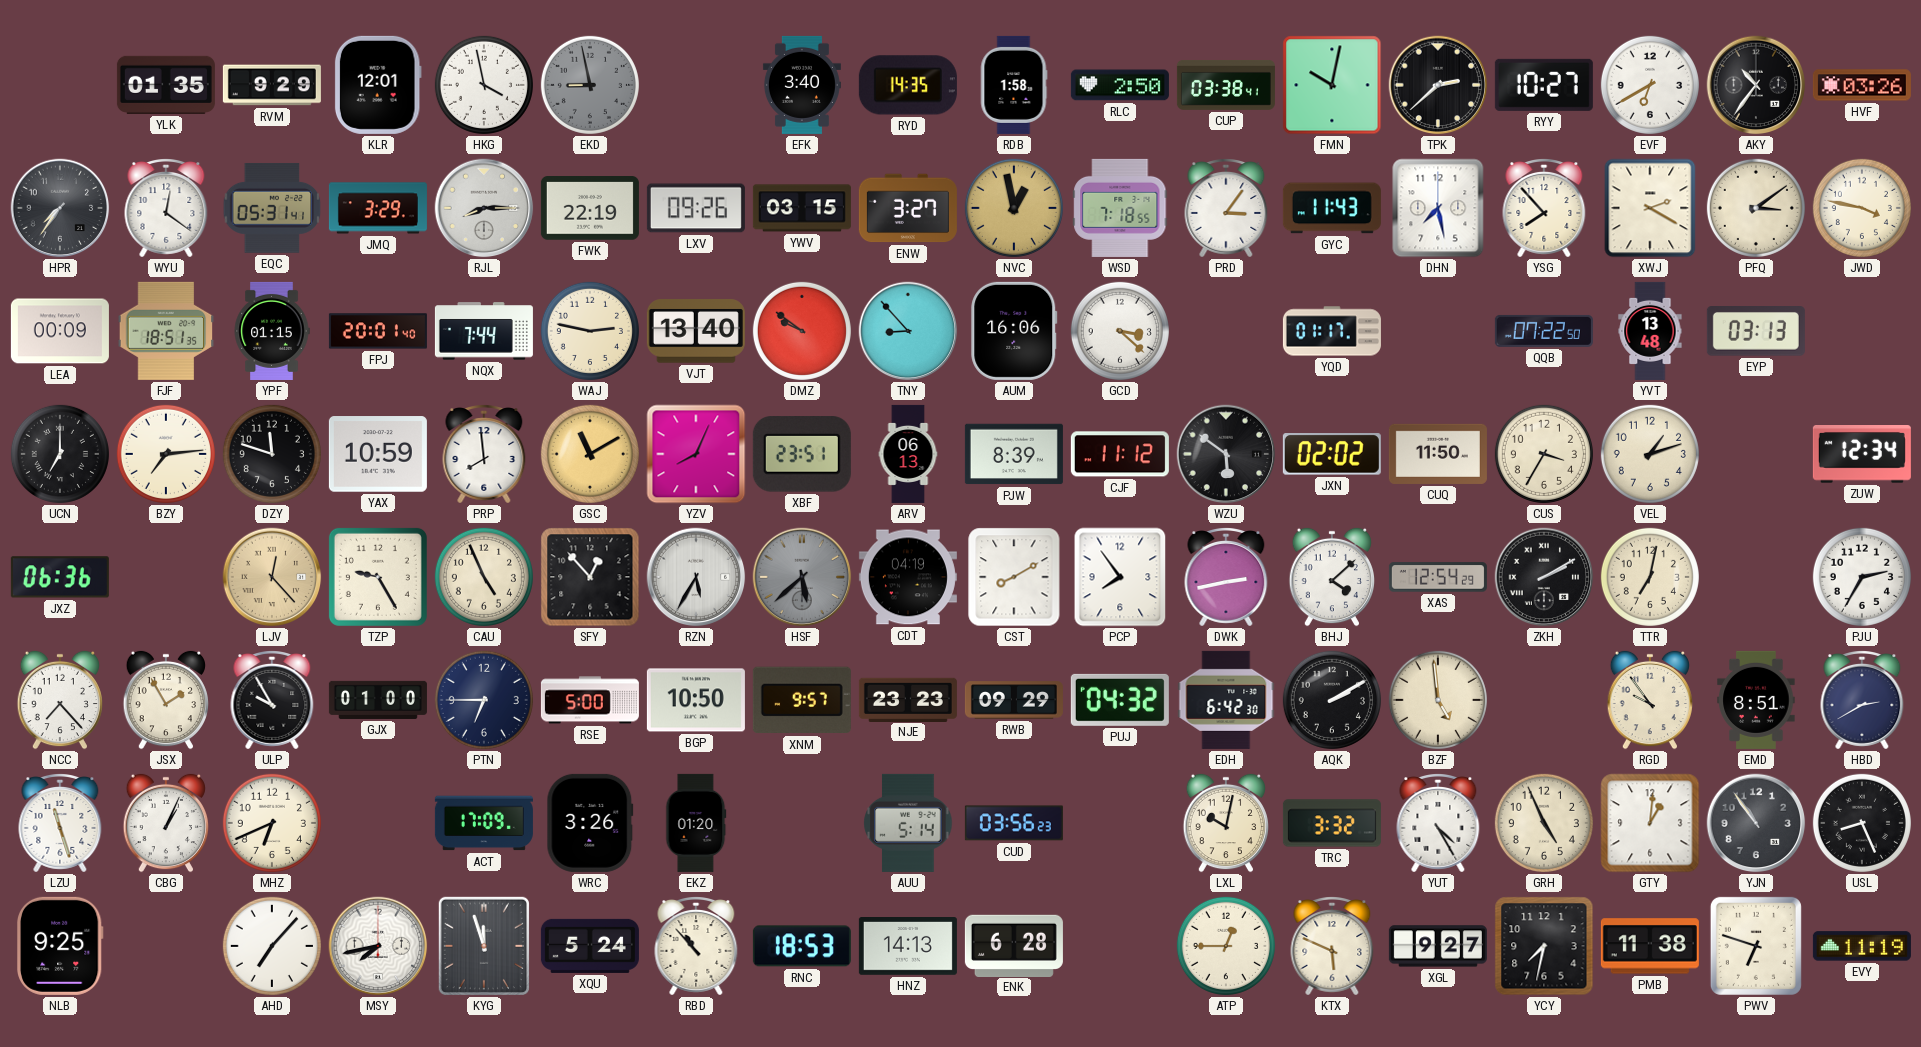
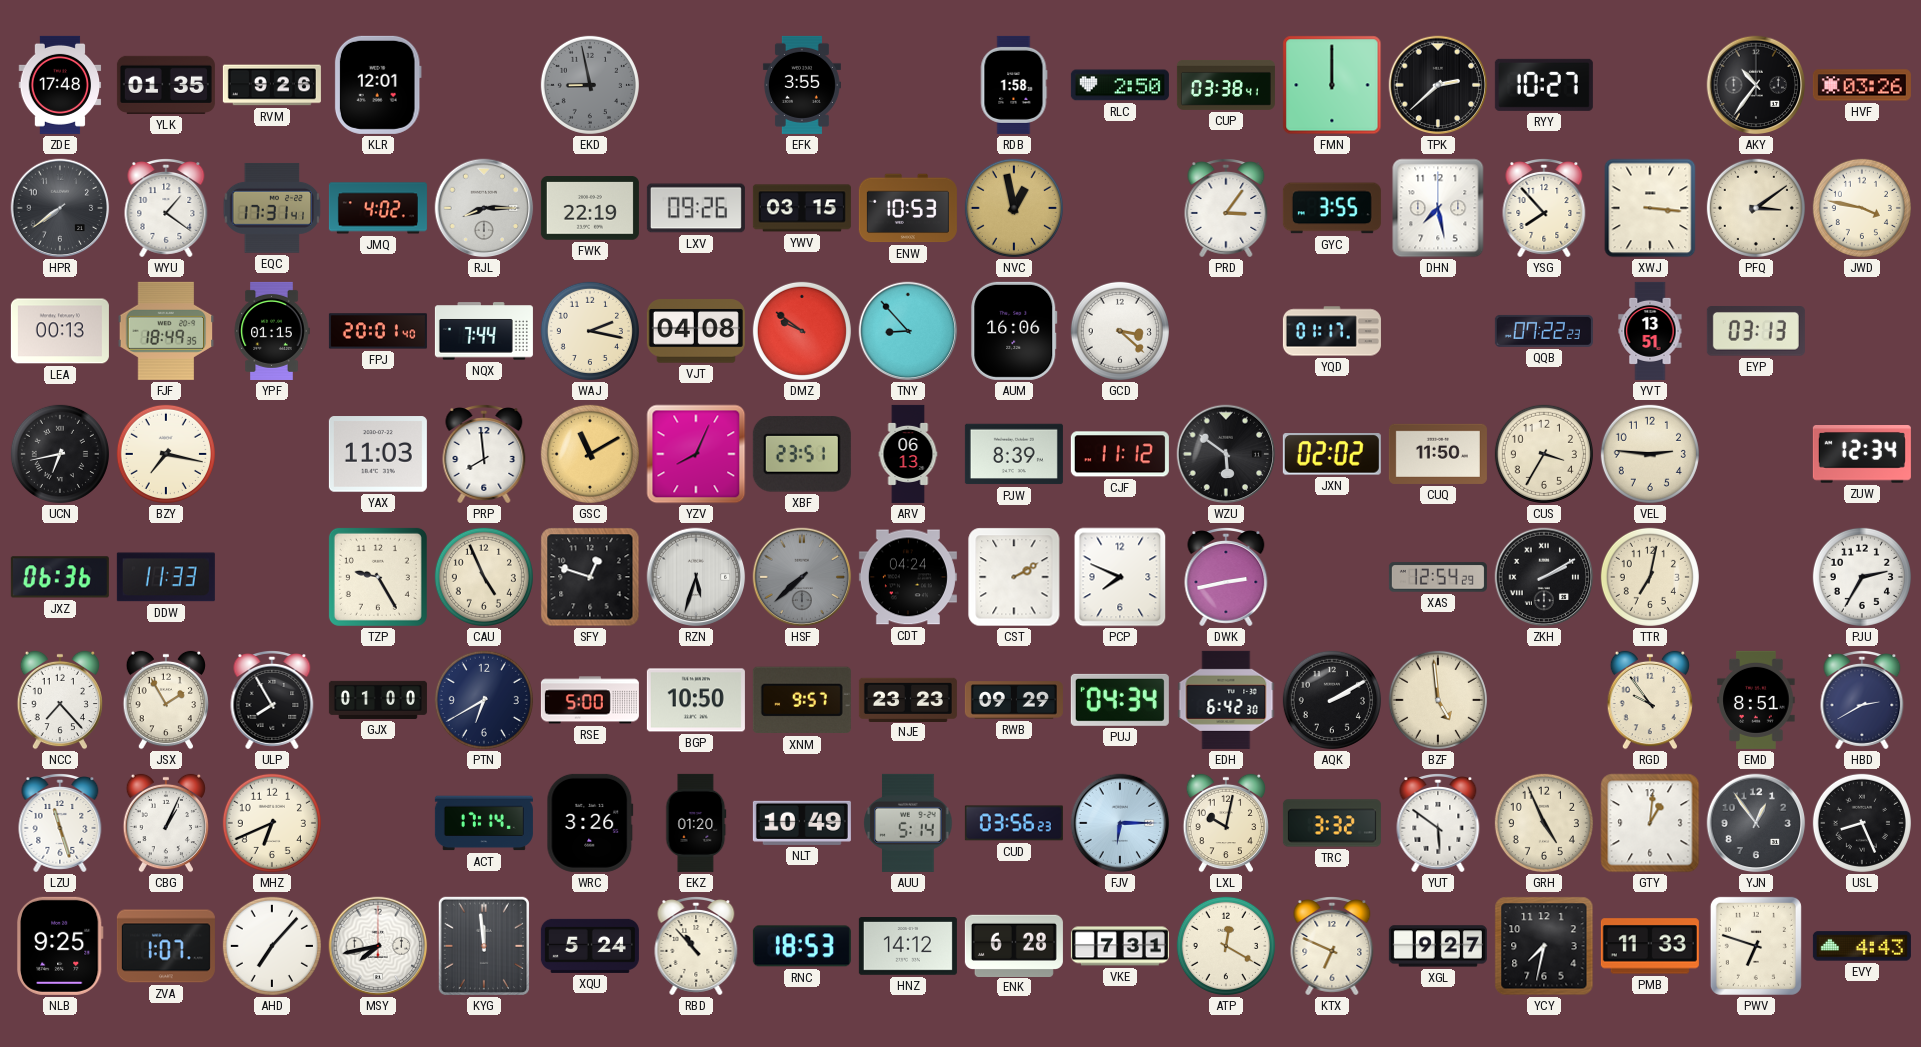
ZDE: none -> 17:48 (60, 85)
RVM: 9:29 -> 9:26 (272, 85)
HKG: 3:58 -> none (484, 85)
EFK: 3:40 -> 3:55 (802, 85)
RYD: 14:35 -> none (908, 85)
FMN: 10:02 -> 12:00 (1332, 85)
EVF: 6:40 -> none (1650, 85)
HPR: 7:36 -> 7:39 (60, 208)
WYU: 12:21 -> 1:21 (166, 209)
EQC: 05:31 -> 17:31 (272, 208)
JMQ: 3:29 -> 4:02 (378, 208)
ENW: 3:27 -> 10:53 (908, 208)
WSD: 7:18 -> none (1120, 208)
GYC: 11:43 -> 3:55 (1332, 208)
XWJ: 2:20 -> 3:16 (1650, 208)
LEA: 00:09 -> 00:13 (60, 331)
FJF: 18:51 -> 18:49 (166, 331)
WAJ: 2:47 -> 2:17 (590, 331)
VJT: 13:40 -> 04:08 (696, 331)
QQB: 07:22:50 -> 07:22:23 (1544, 331)
YVT: 13:48 -> 13:51 (1650, 331)
UCN: 7:00 -> 6:43 (60, 454)
BZY: 7:14 -> 7:17 (166, 454)
DZY: 11:48 -> none (272, 454)
YAX: 10:59 -> 11:03 (378, 454)
VEL: 1:12 -> 2:46 (1650, 454)
DDW: none -> 11:33 (166, 577)
LJV: 12:23 -> none (272, 577)
SFY: 12:53 -> 12:48 (590, 577)
RZN: 5:35 -> 5:33 (696, 577)
HSF: 5:38 -> 7:38 (802, 577)
CDT: 04:19 -> 04:24 (908, 577)
CST: 8:10 -> 2:10 (1014, 577)
PCP: 7:54 -> 7:49 (1120, 577)
BHJ: 4:08 -> none (1331, 577)
ULP: 9:55 -> 7:55 (272, 701)
PTN: 6:45 -> 6:40 (484, 700)
PUJ: 04:32 -> 04:34 (1120, 700)
ACT: 17:09 -> 17:14 (484, 823)
NLT: none -> 10:49 (802, 823)
FJV: none -> 6:15 (1120, 823)
YUT: 4:25 -> 5:51 (1438, 824)
YJN: 10:54 -> 12:54 (1756, 823)
ZVA: none -> 1:07 (166, 946)
KYG: 11:57 -> 11:59 (484, 946)
HNZ: 14:13 -> 14:12 (908, 947)
VKE: none -> 7:31 (1120, 946)
ATP: 12:45 -> 12:20 (1226, 946)
KTX: 5:49 -> 6:49 (1332, 947)
PMB: 11:38 -> 11:33 (1650, 946)
EVY: 11:19 -> 4:43 (1862, 946)
